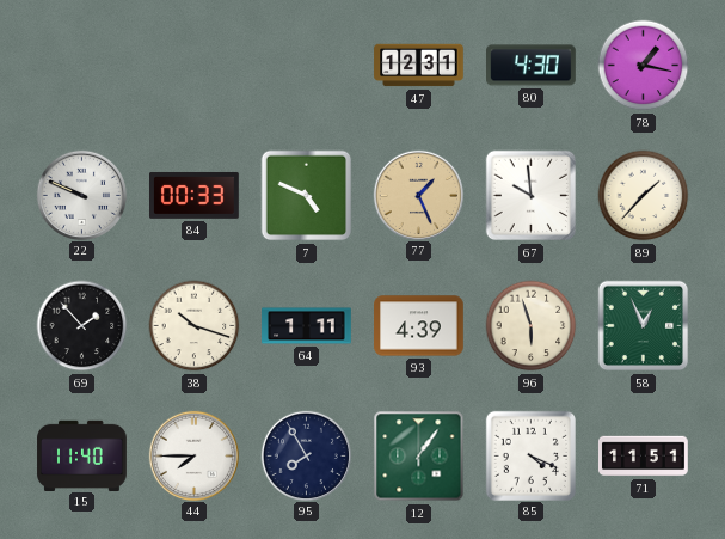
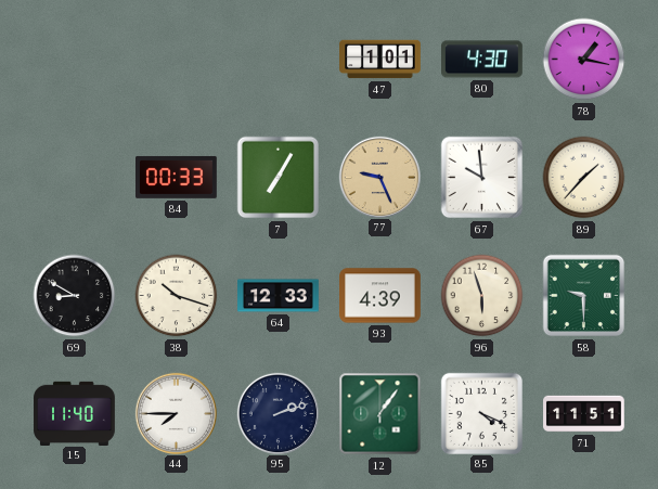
47: 12:31 -> 1:01 (380, 60)
22: 9:49 -> none (81, 195)
7: 4:49 -> 7:05 (279, 178)
77: 1:26 -> 9:26 (379, 177)
69: 1:53 -> 8:50 (75, 296)
64: 1:11 -> 12:33 (279, 296)
58: 12:56 -> 9:30 (584, 296)
95: 7:55 -> 2:12 (278, 413)
